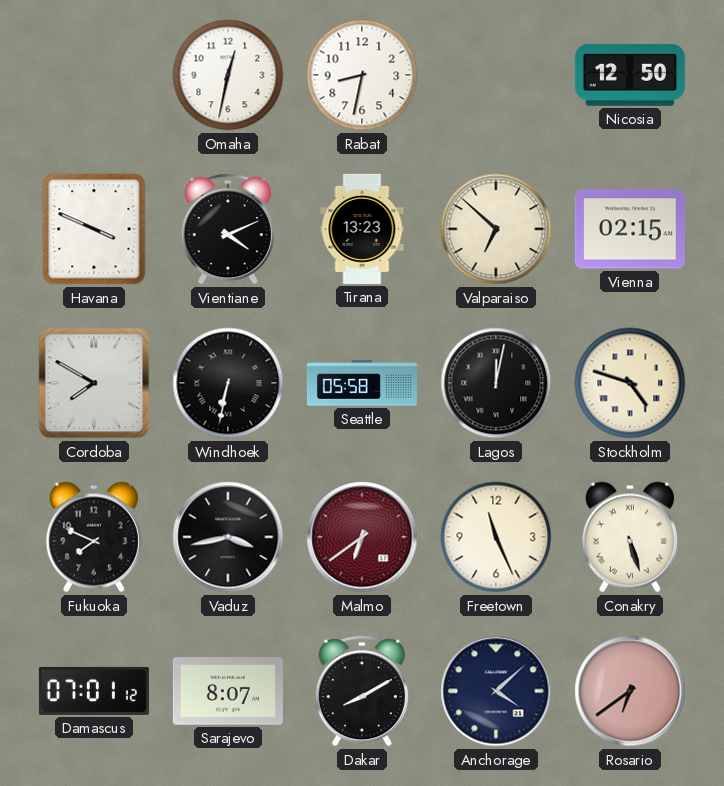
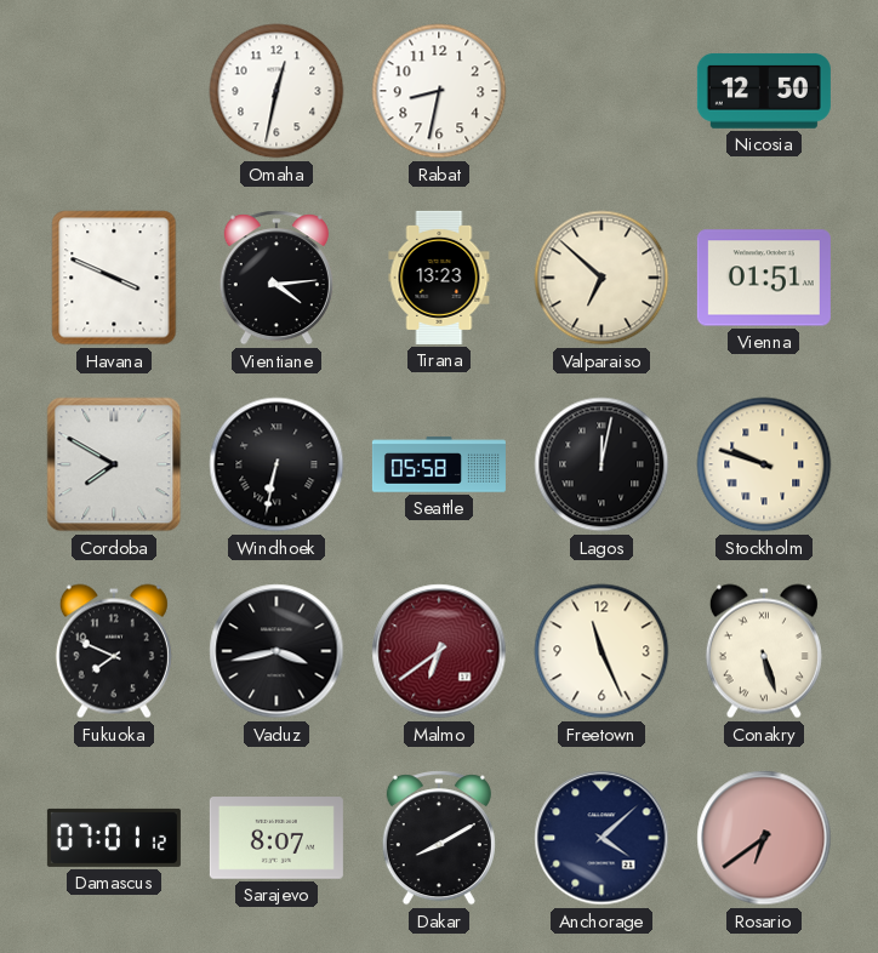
Vientiane: 4:11 -> 4:14 (276, 278)
Vienna: 02:15 -> 01:51 (764, 278)
Stockholm: 4:48 -> 9:48 (764, 464)
